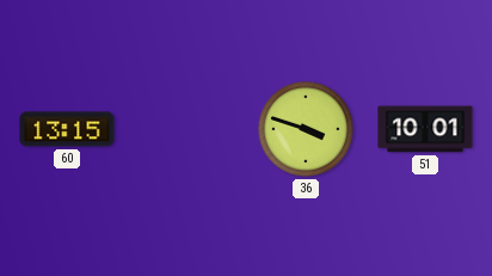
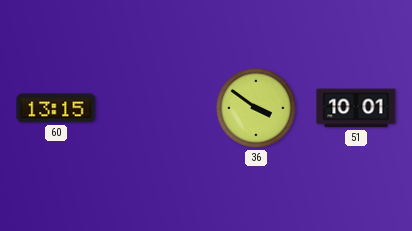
36: 3:48 -> 3:51 (256, 108)
